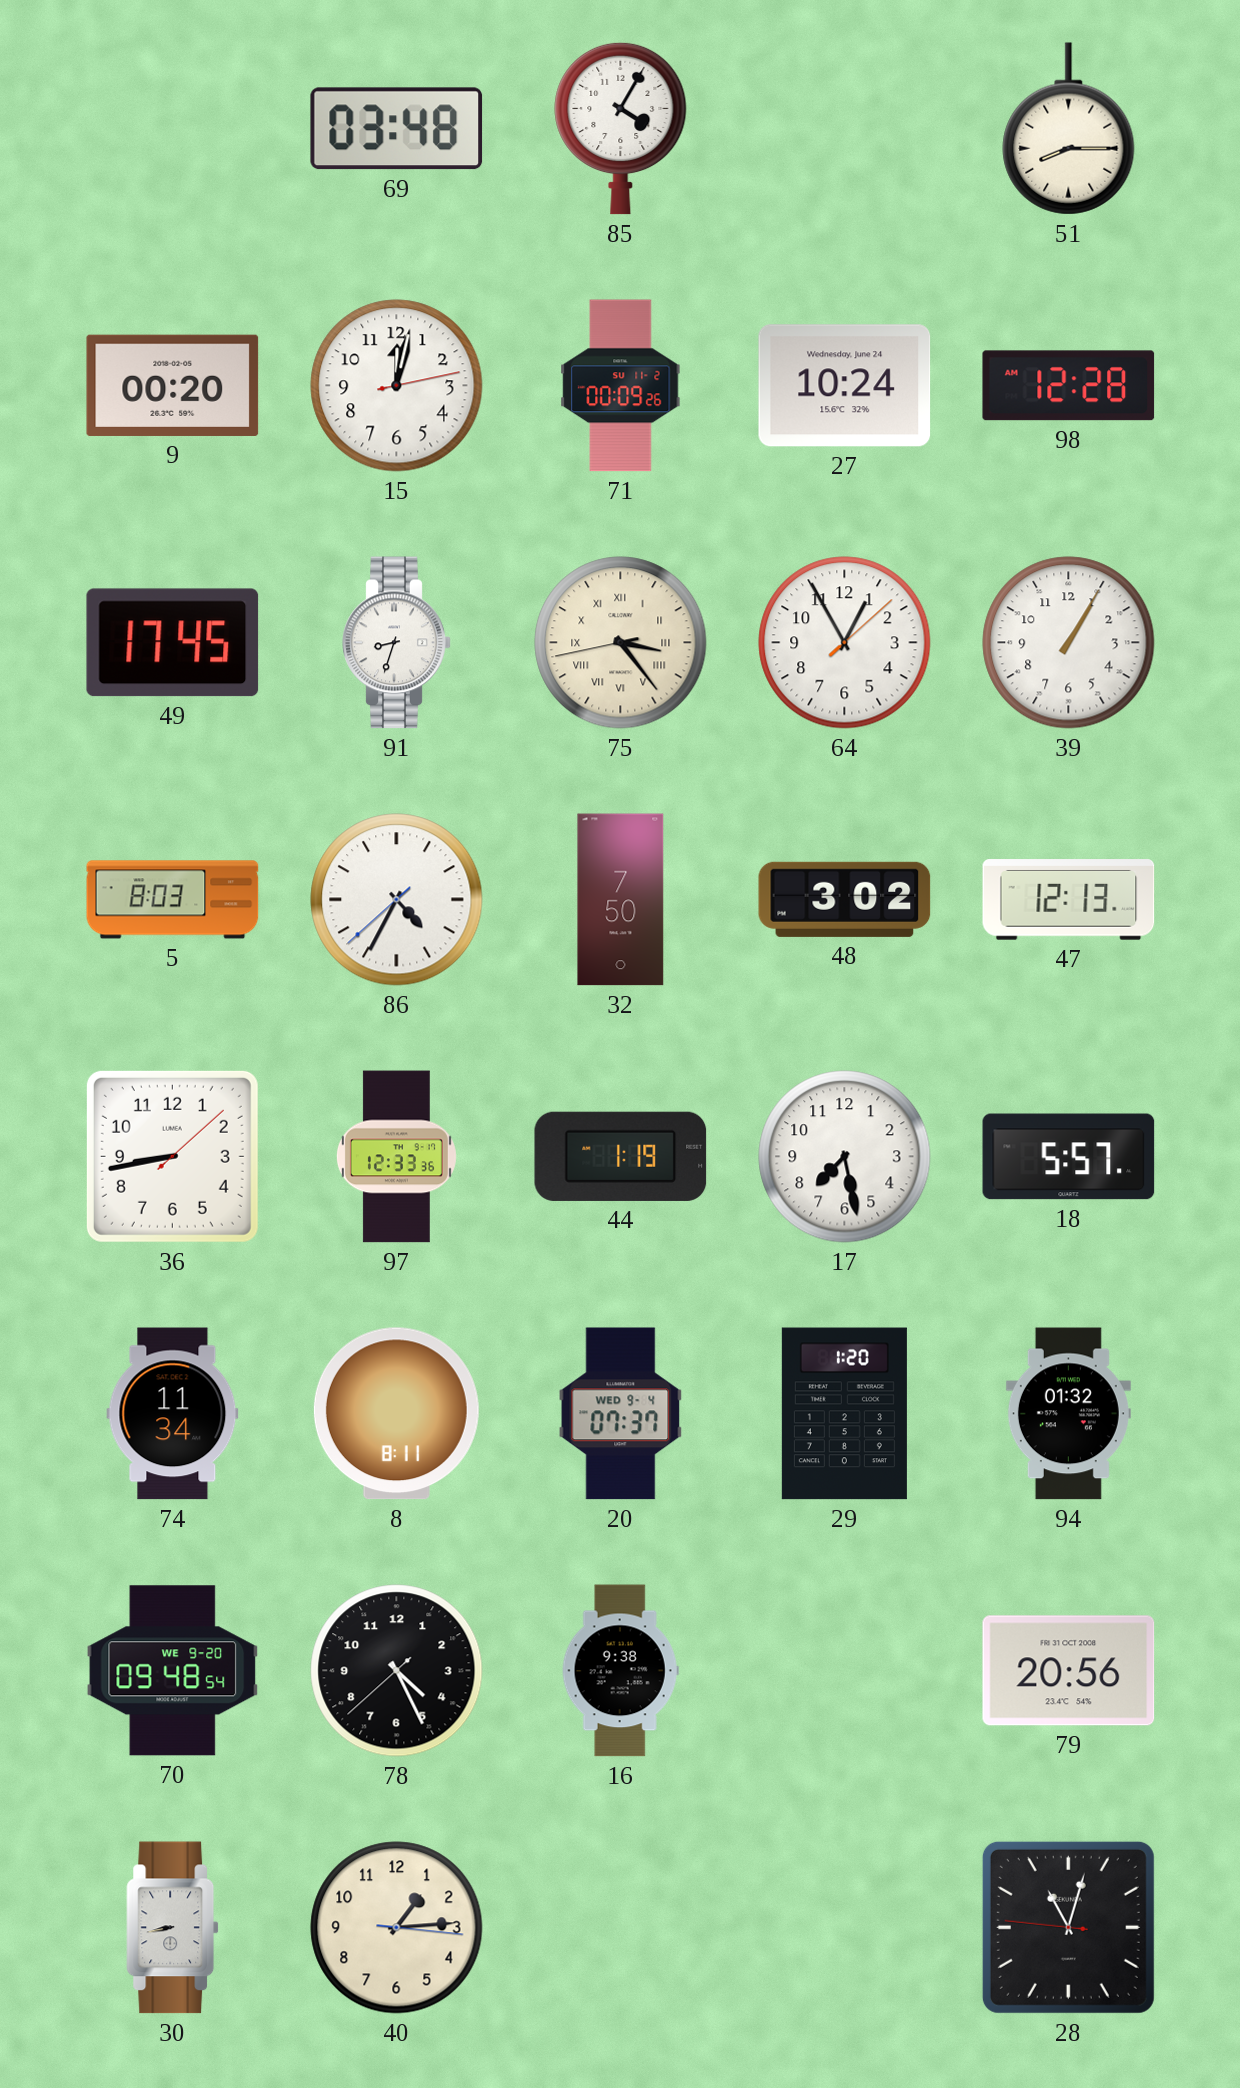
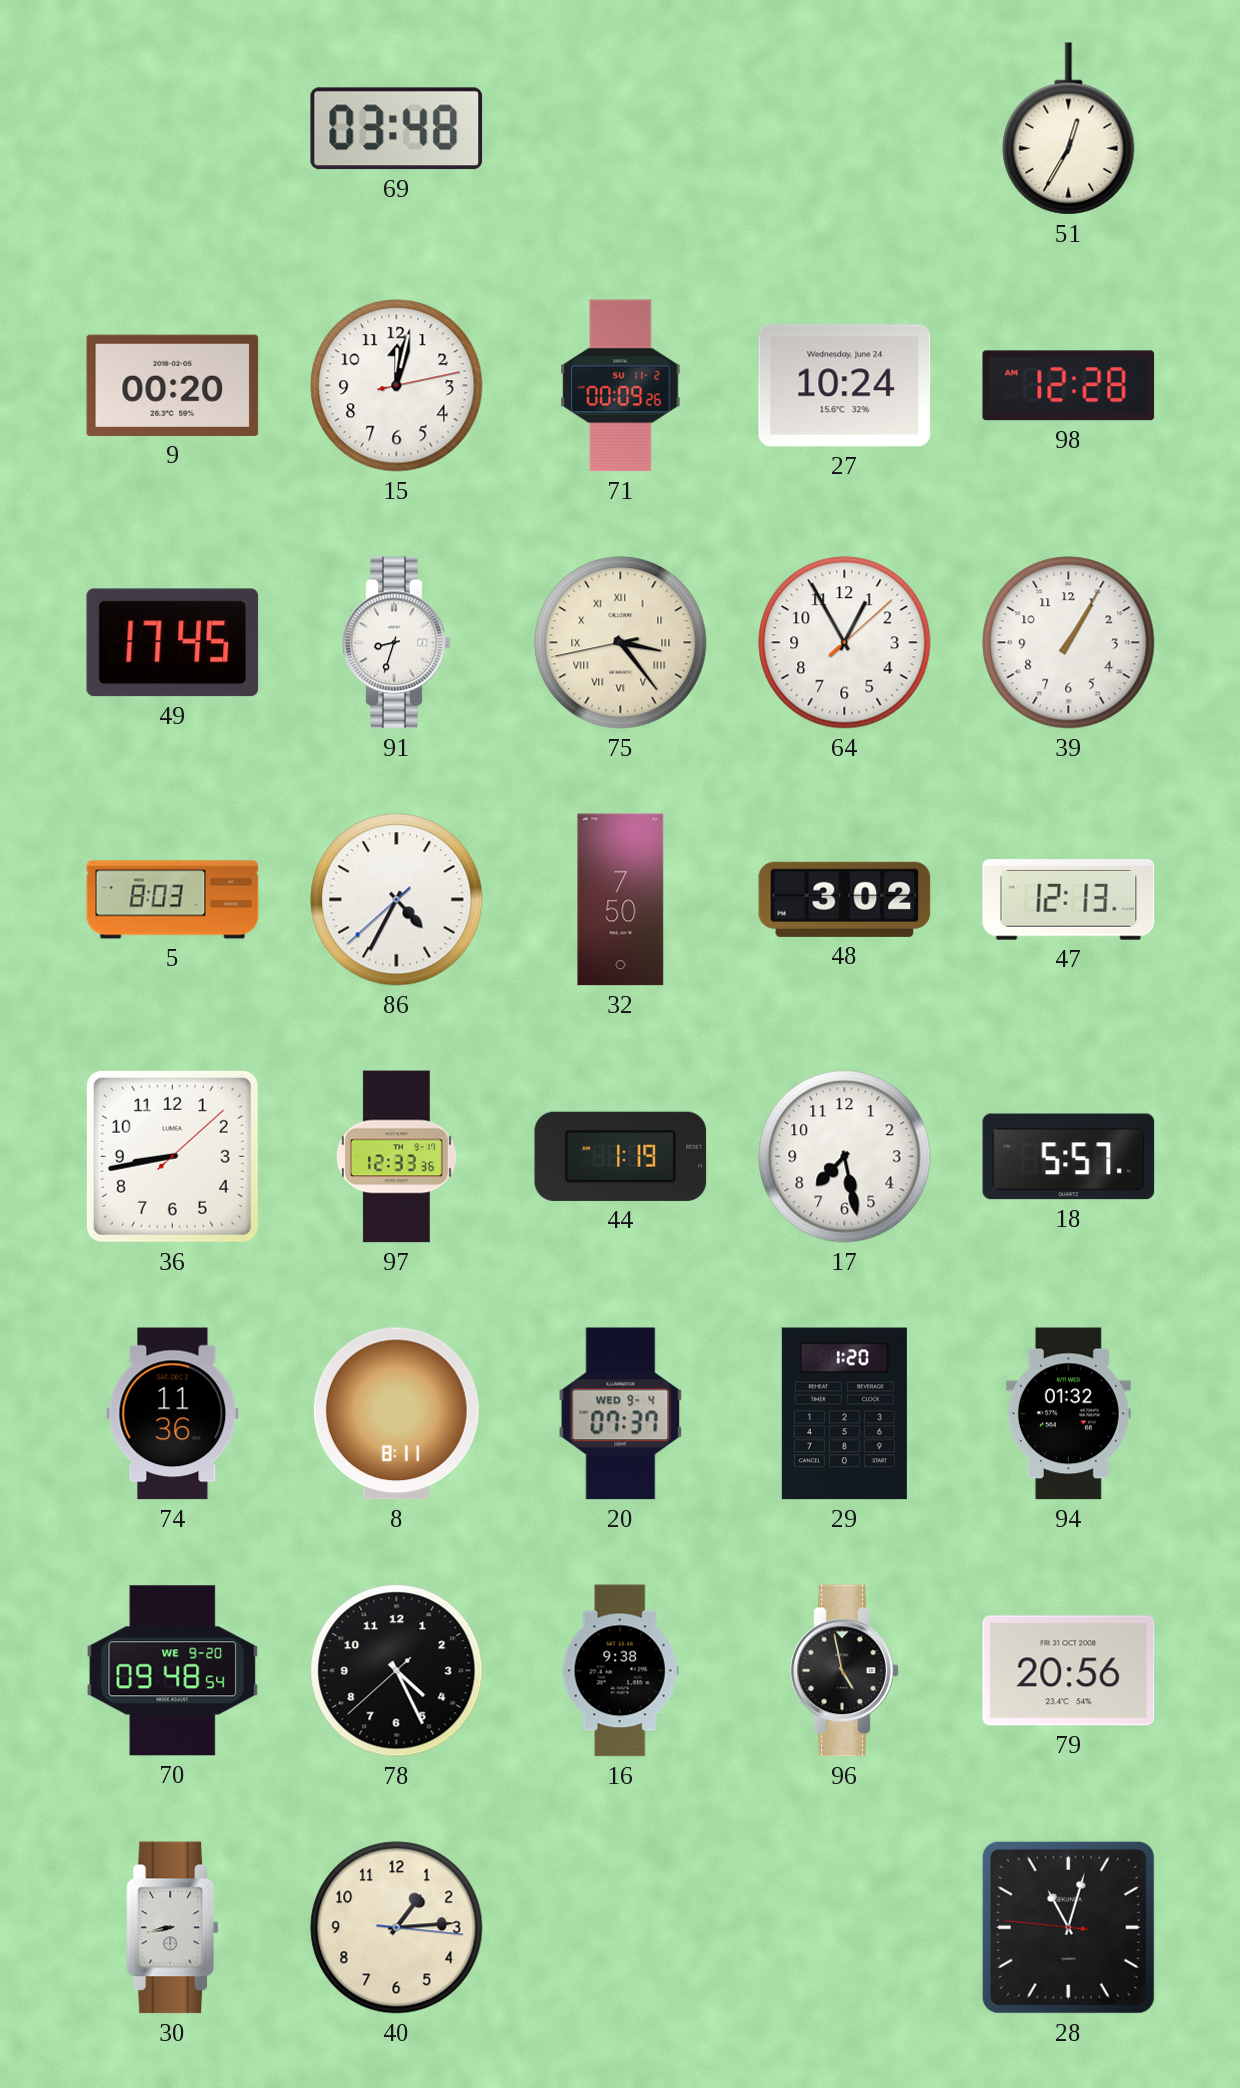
85: 4:05 -> none (621, 128)
51: 8:15 -> 12:35 (1069, 129)
74: 11:34 -> 11:36 (173, 1414)
96: none -> 4:58 (845, 1671)
